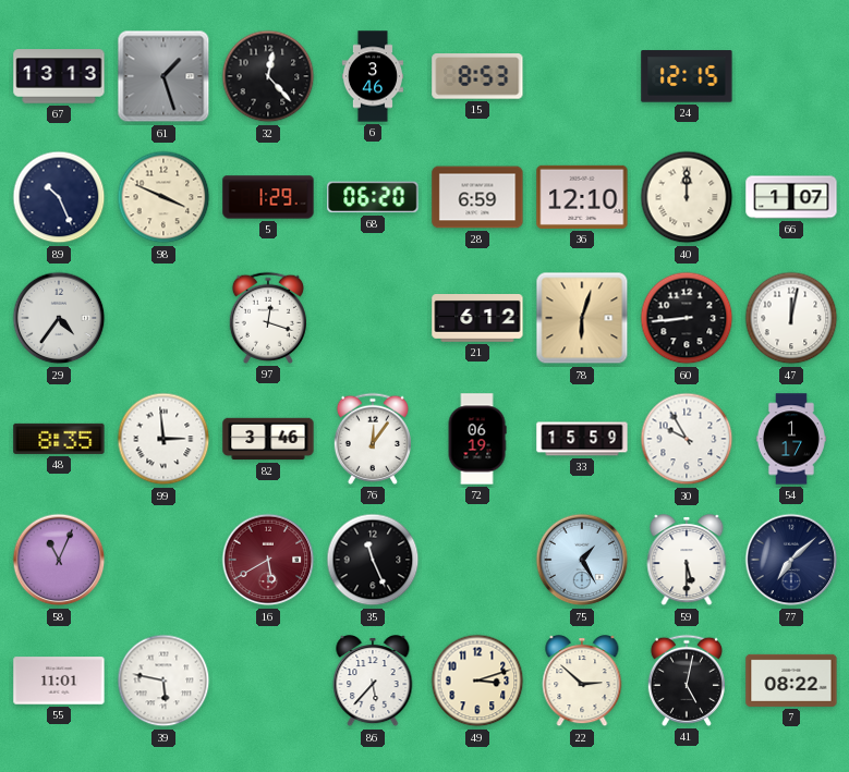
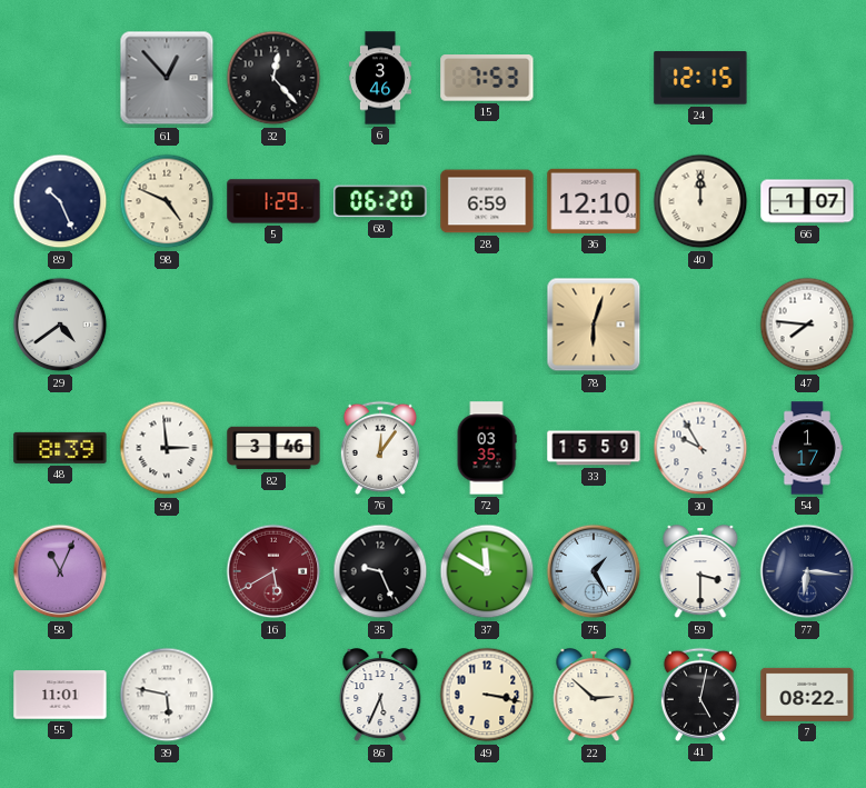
67: 13:13 -> none (59, 76)
61: 1:27 -> 12:53 (167, 78)
15: 8:53 -> 7:53 (487, 79)
98: 3:49 -> 4:49 (167, 201)
29: 4:36 -> 4:39 (60, 325)
97: 12:18 -> none (268, 318)
21: 6:12 -> none (477, 319)
60: 8:44 -> none (687, 318)
47: 12:02 -> 7:46 (807, 325)
48: 8:35 -> 8:39 (60, 448)
72: 06:19 -> 03:35 (487, 448)
35: 11:26 -> 9:26 (380, 571)
37: none -> 11:50 (487, 571)
59: 5:30 -> 3:30 (700, 572)
77: 7:08 -> 6:16 (807, 571)
86: 5:37 -> 5:34 (380, 696)
49: 3:12 -> 3:17 (487, 695)
